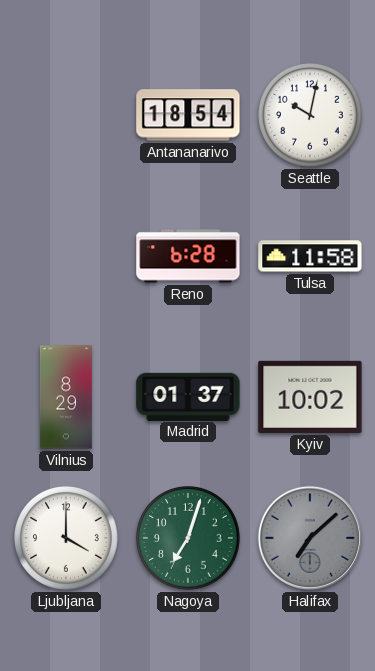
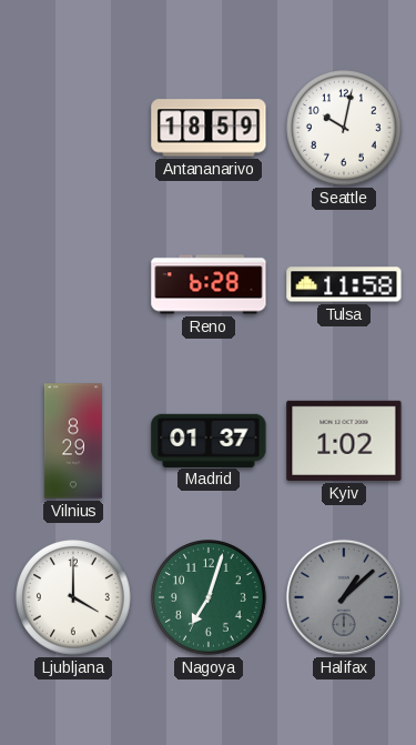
Antananarivo: 18:54 -> 18:59 (209, 128)
Kyiv: 10:02 -> 1:02 (344, 441)
Halifax: 7:08 -> 1:08 (344, 597)
